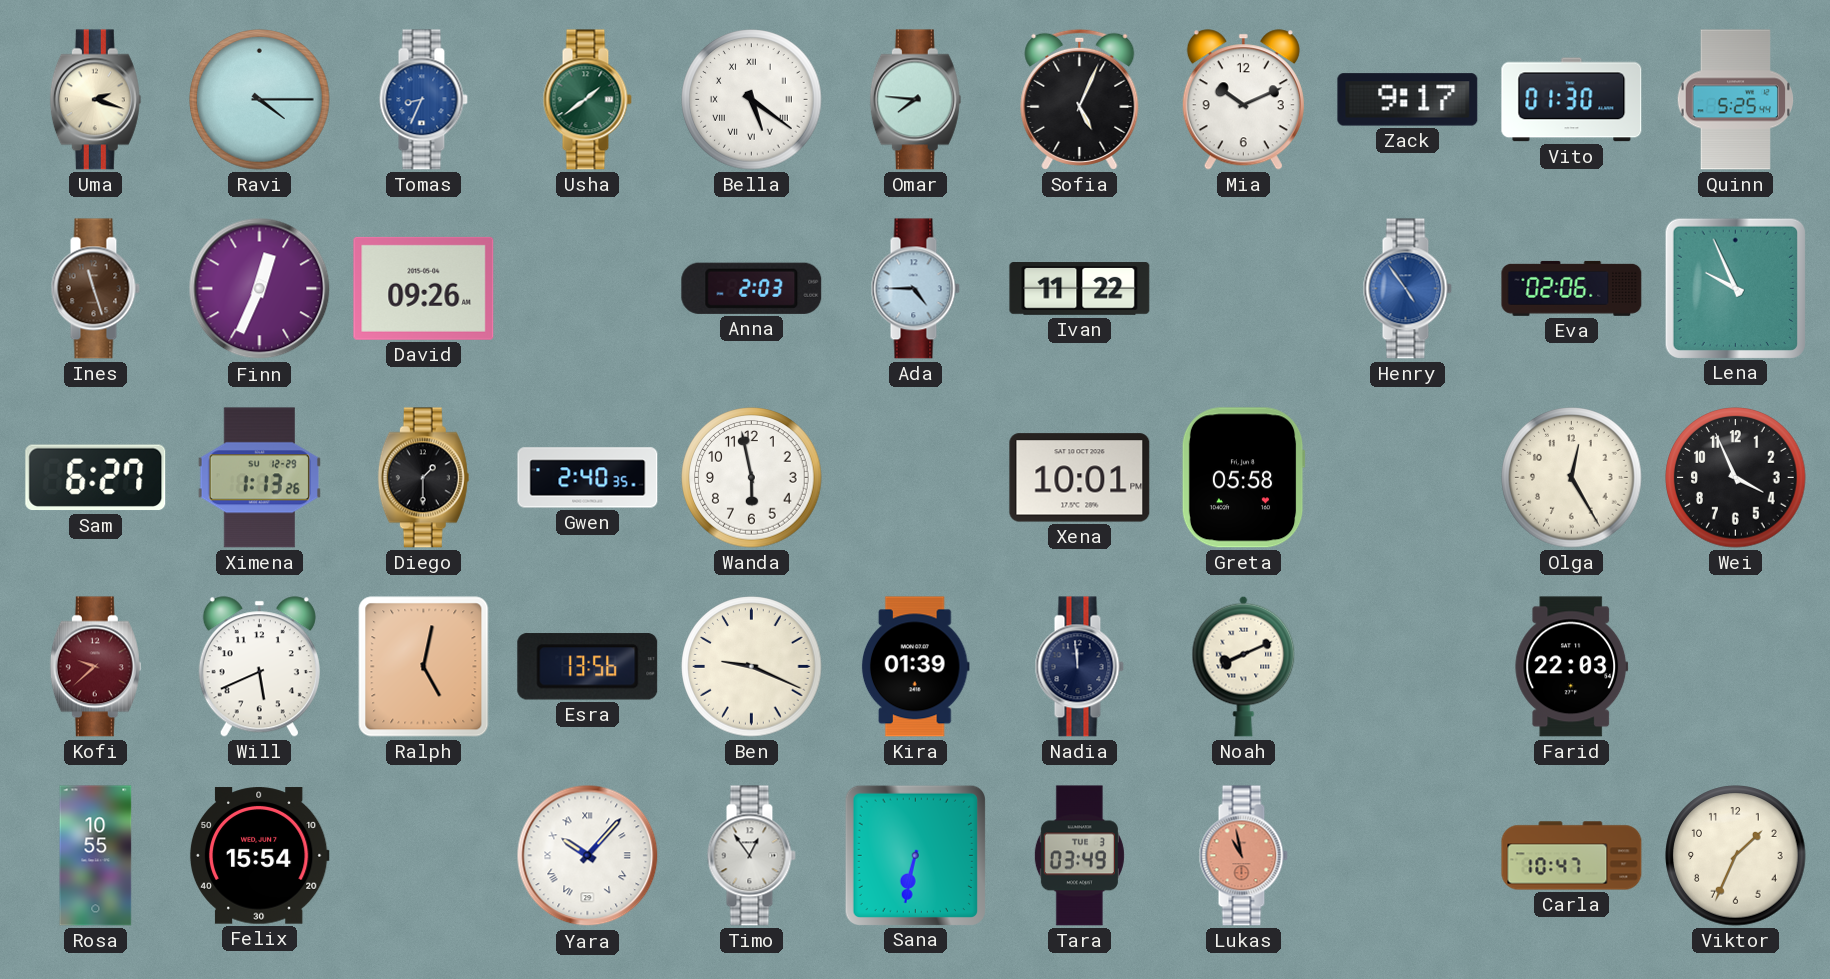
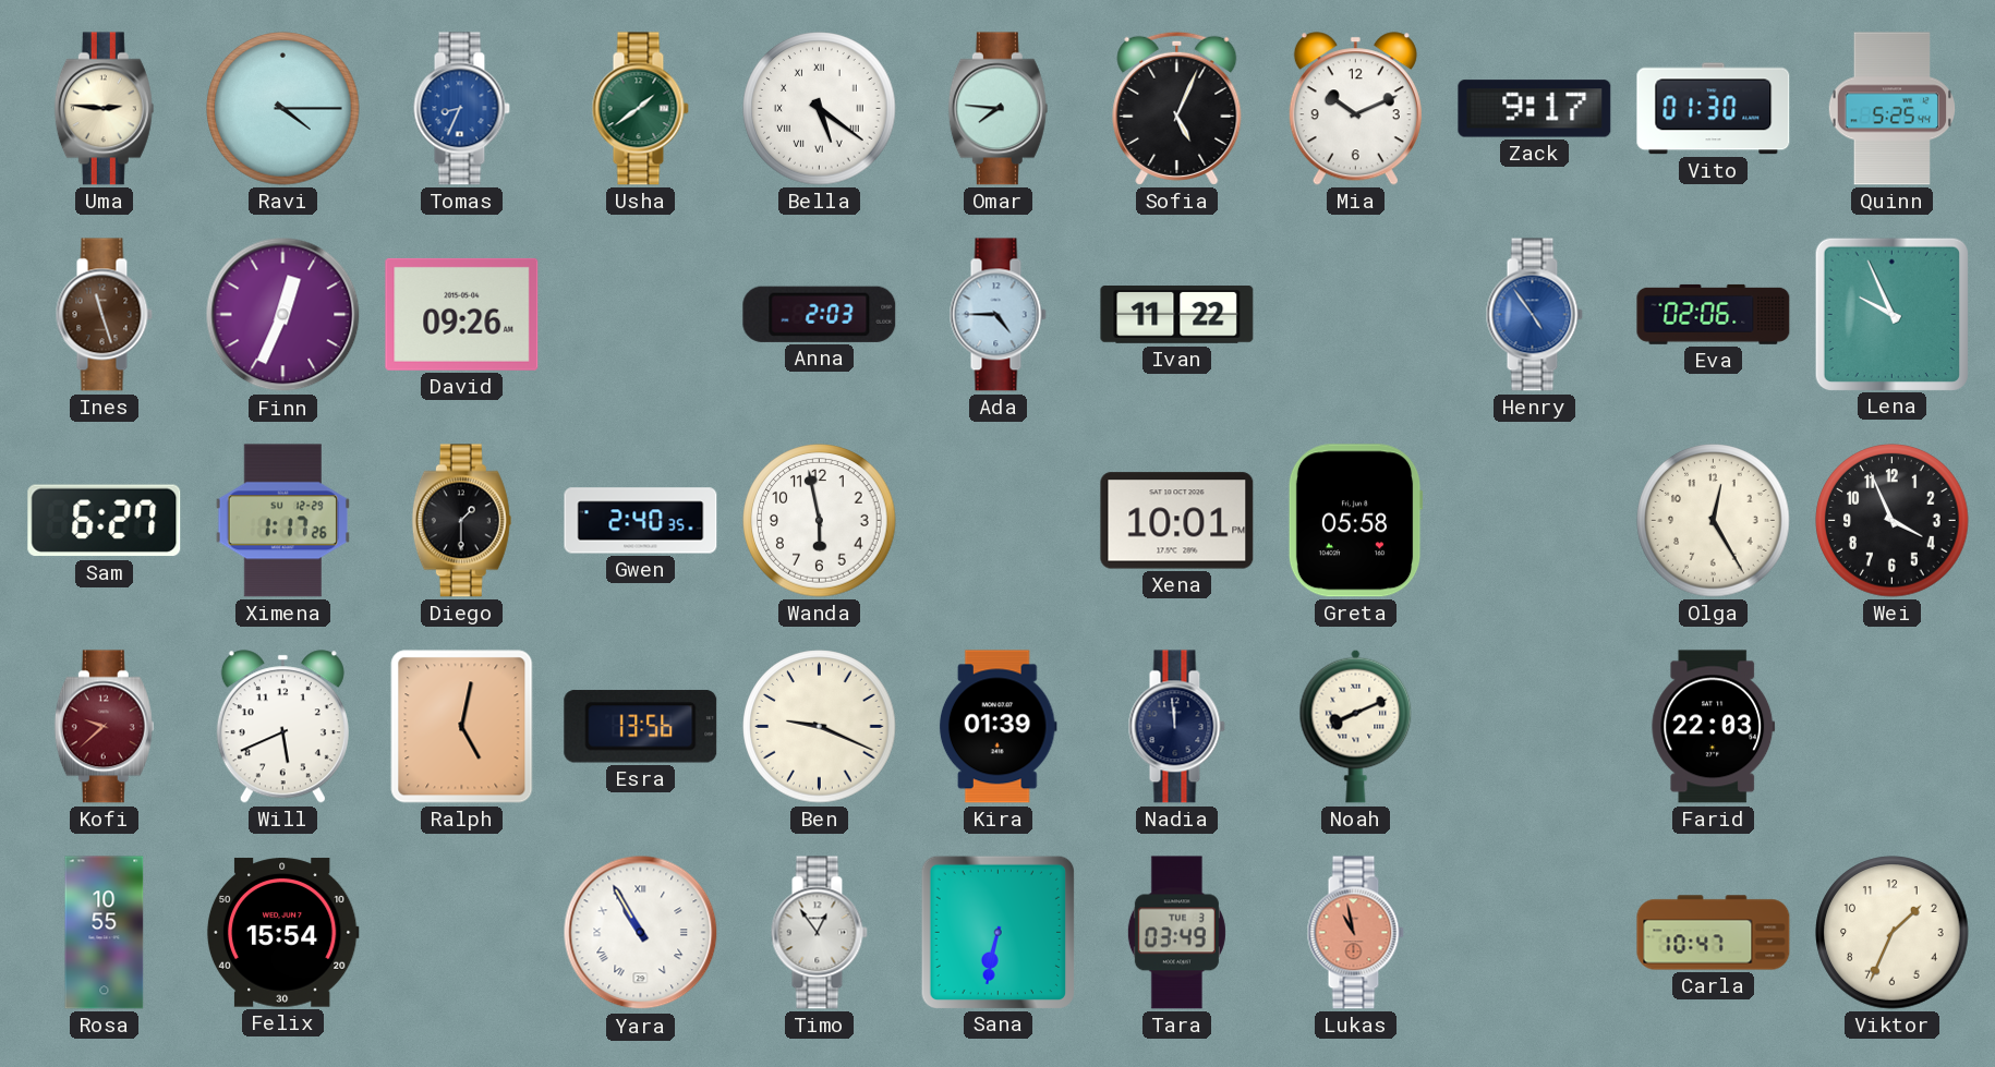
Uma: 2:18 -> 2:46 (104, 109)
Ximena: 1:13 -> 1:17 (282, 521)
Yara: 10:07 -> 10:55 (641, 933)
